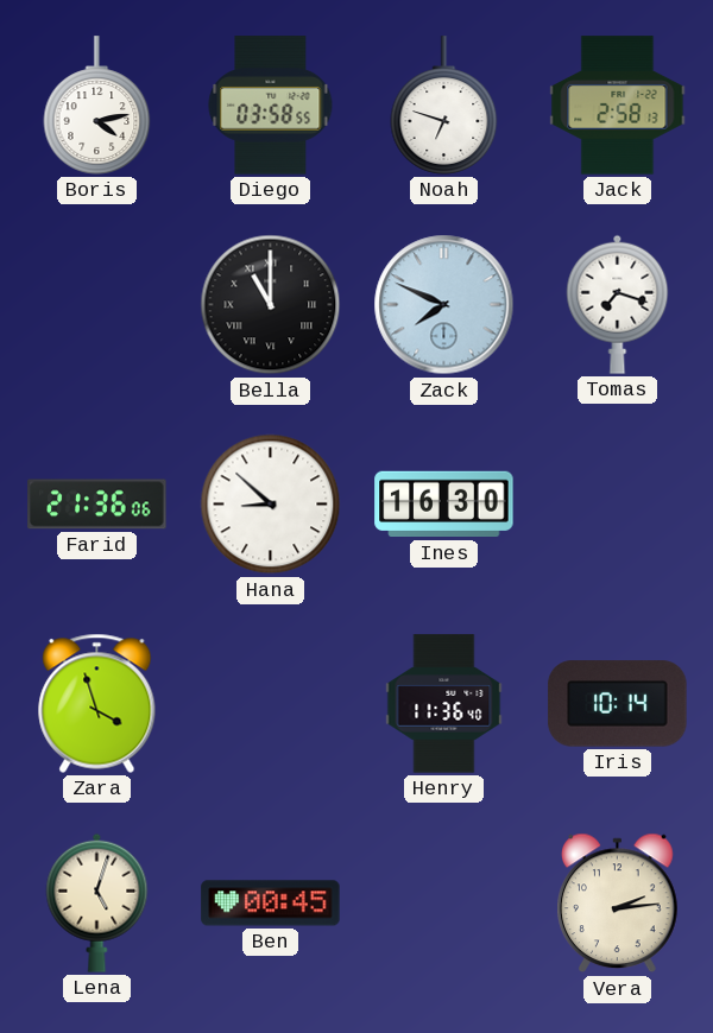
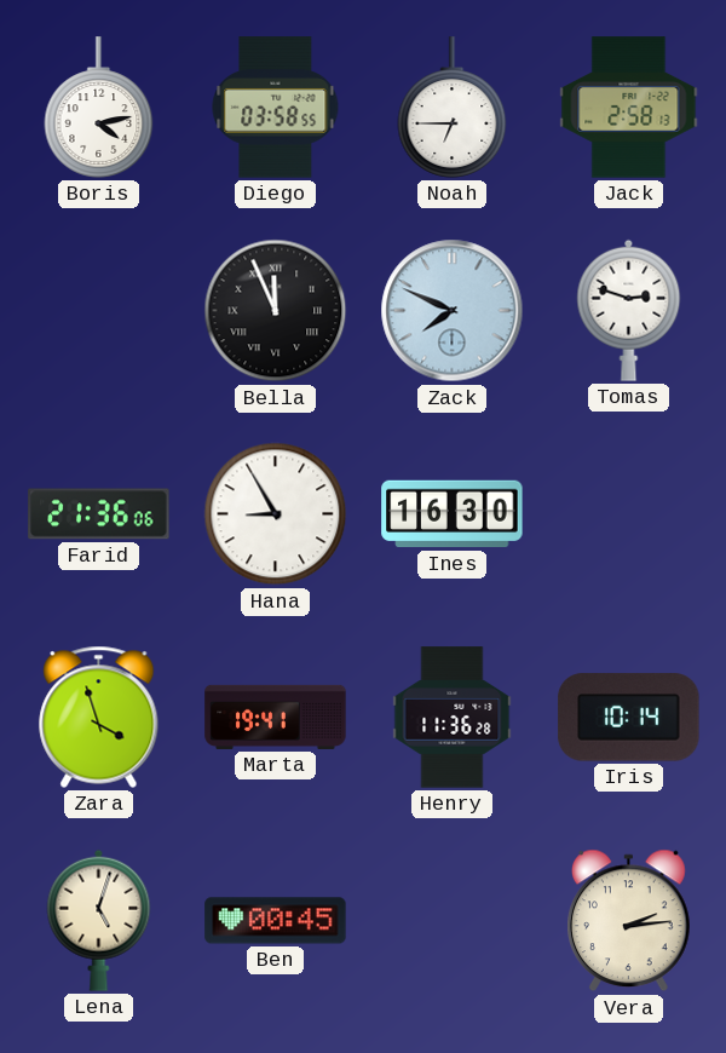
Noah: 6:48 -> 6:45 (453, 108)
Bella: 11:00 -> 11:56 (276, 311)
Tomas: 7:18 -> 2:48 (629, 310)
Hana: 8:52 -> 8:55 (276, 514)
Marta: none -> 19:41 (276, 717)
Henry: 11:36:40 -> 11:36:28 (453, 718)
